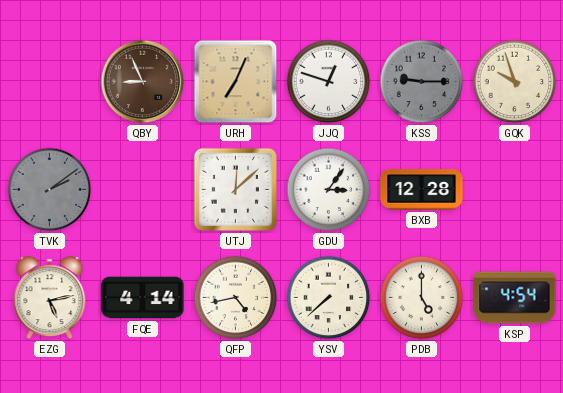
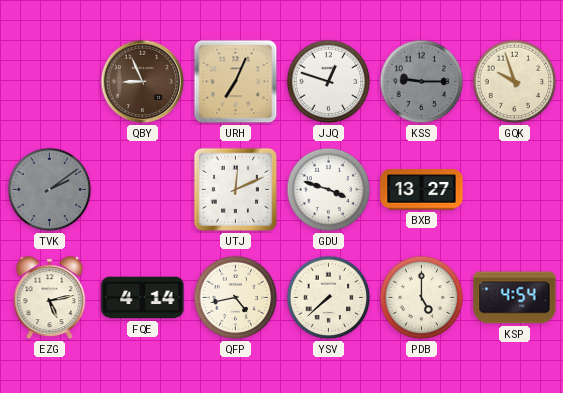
UTJ: 12:08 -> 12:11 (235, 189)
GDU: 3:06 -> 3:48 (329, 190)
BXB: 12:28 -> 13:27 (422, 190)
